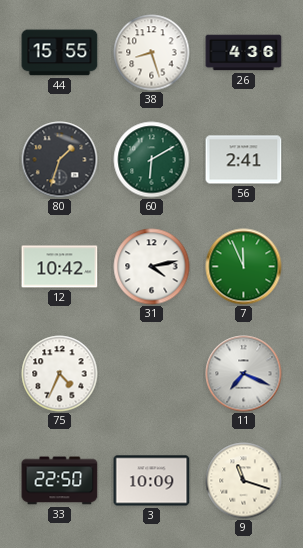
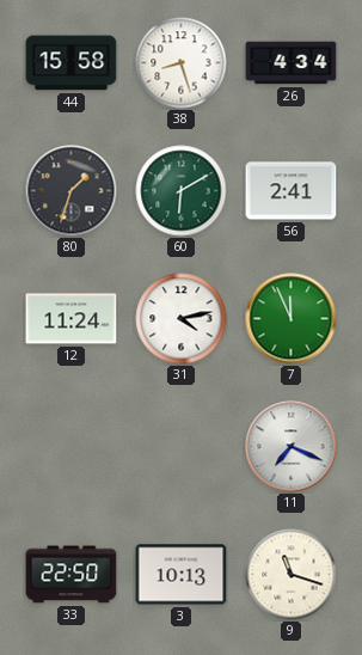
44: 15:55 -> 15:58 (72, 63)
26: 4:36 -> 4:34 (292, 63)
12: 10:42 -> 11:24 (72, 319)
75: 4:34 -> none (60, 374)
3: 10:09 -> 10:13 (182, 575)
